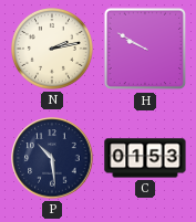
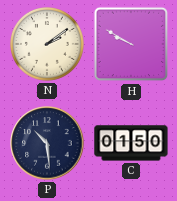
N: 2:13 -> 2:09 (48, 45)
C: 01:53 -> 01:50 (131, 143)
